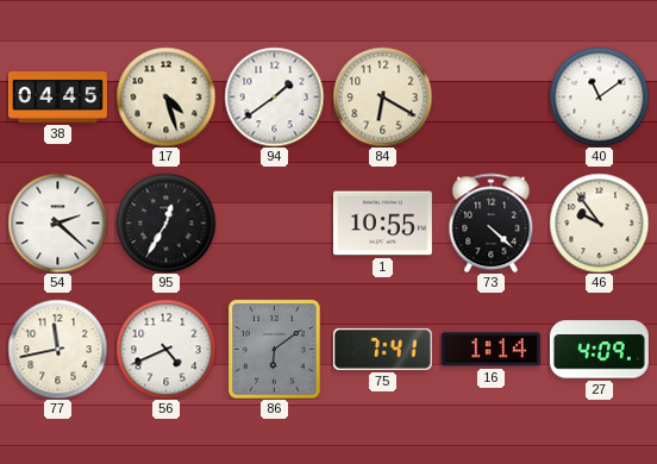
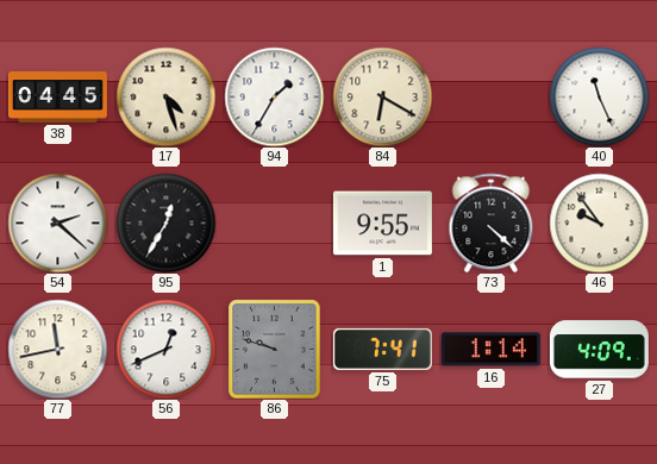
94: 1:39 -> 1:35 (274, 96)
40: 11:09 -> 11:26 (599, 96)
1: 10:55 -> 9:55 (382, 224)
56: 4:41 -> 12:41 (165, 349)
86: 6:09 -> 9:48 (275, 349)
